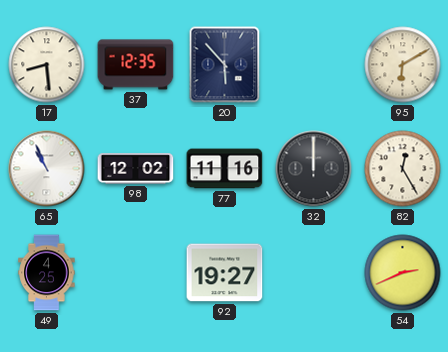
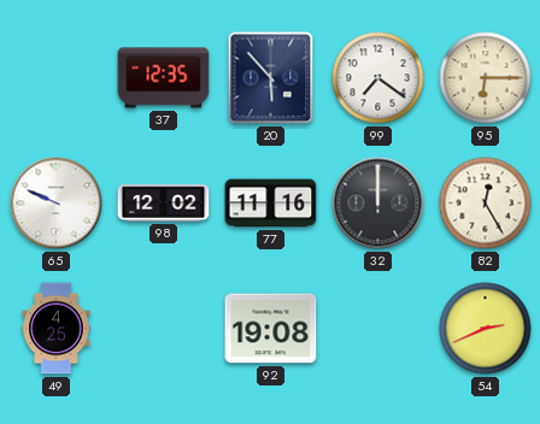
17: 8:29 -> none (47, 65)
99: none -> 7:21 (378, 78)
95: 6:10 -> 6:15 (486, 78)
65: 10:56 -> 9:49 (57, 204)
92: 19:27 -> 19:08 (271, 329)
